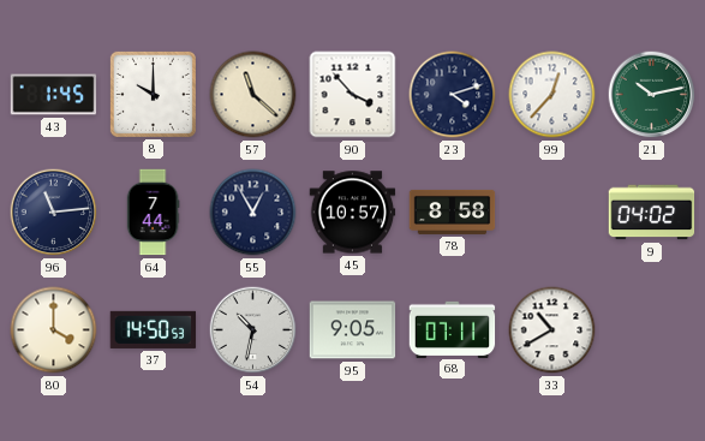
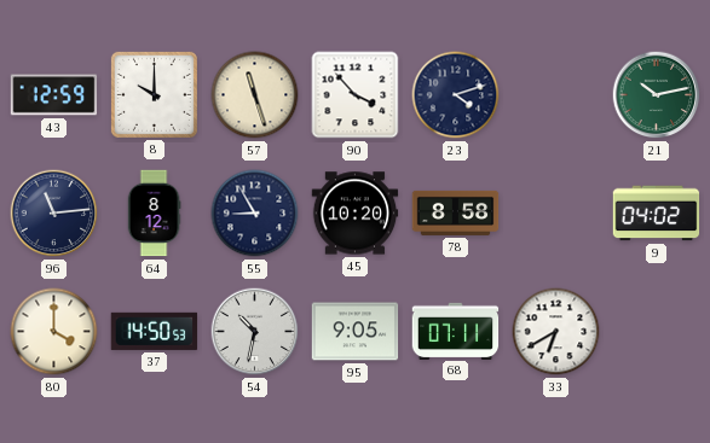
43: 1:45 -> 12:59 (54, 95)
57: 11:22 -> 11:27 (255, 95)
99: 12:37 -> none (552, 95)
64: 7:44 -> 8:12 (154, 214)
55: 12:55 -> 8:55 (255, 214)
45: 10:57 -> 10:20 (356, 214)
33: 10:40 -> 6:40 (556, 332)
